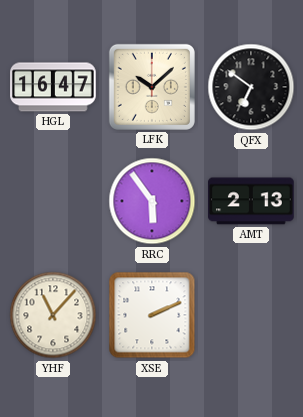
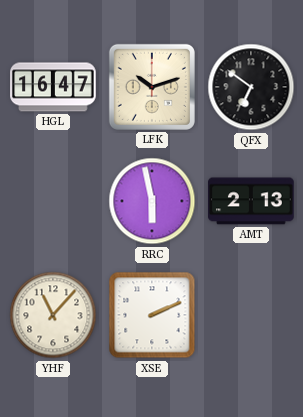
LFK: 10:08 -> 10:12 (152, 87)
RRC: 5:54 -> 5:58 (152, 201)
